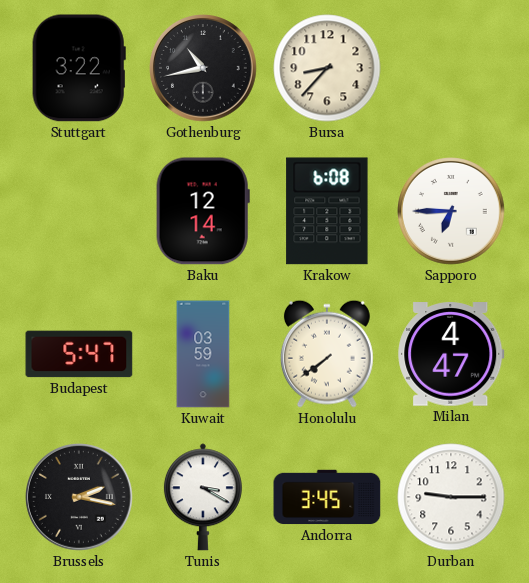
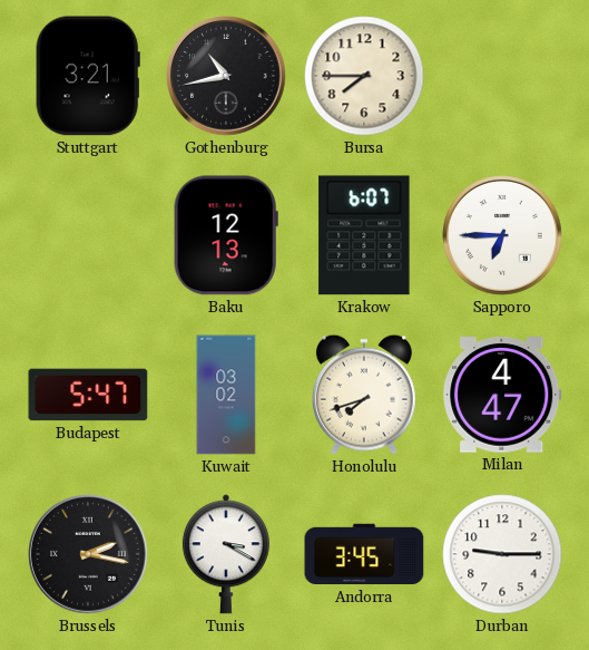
Stuttgart: 3:22 -> 3:21 (88, 76)
Bursa: 8:37 -> 7:45 (364, 76)
Baku: 12:14 -> 12:13 (226, 235)
Krakow: 6:08 -> 6:07 (364, 235)
Kuwait: 03:59 -> 03:02 (226, 395)
Honolulu: 7:39 -> 7:42 (364, 395)
